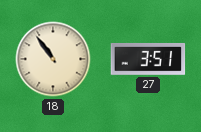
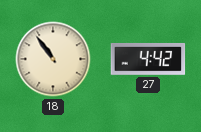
27: 3:51 -> 4:42 (148, 59)
